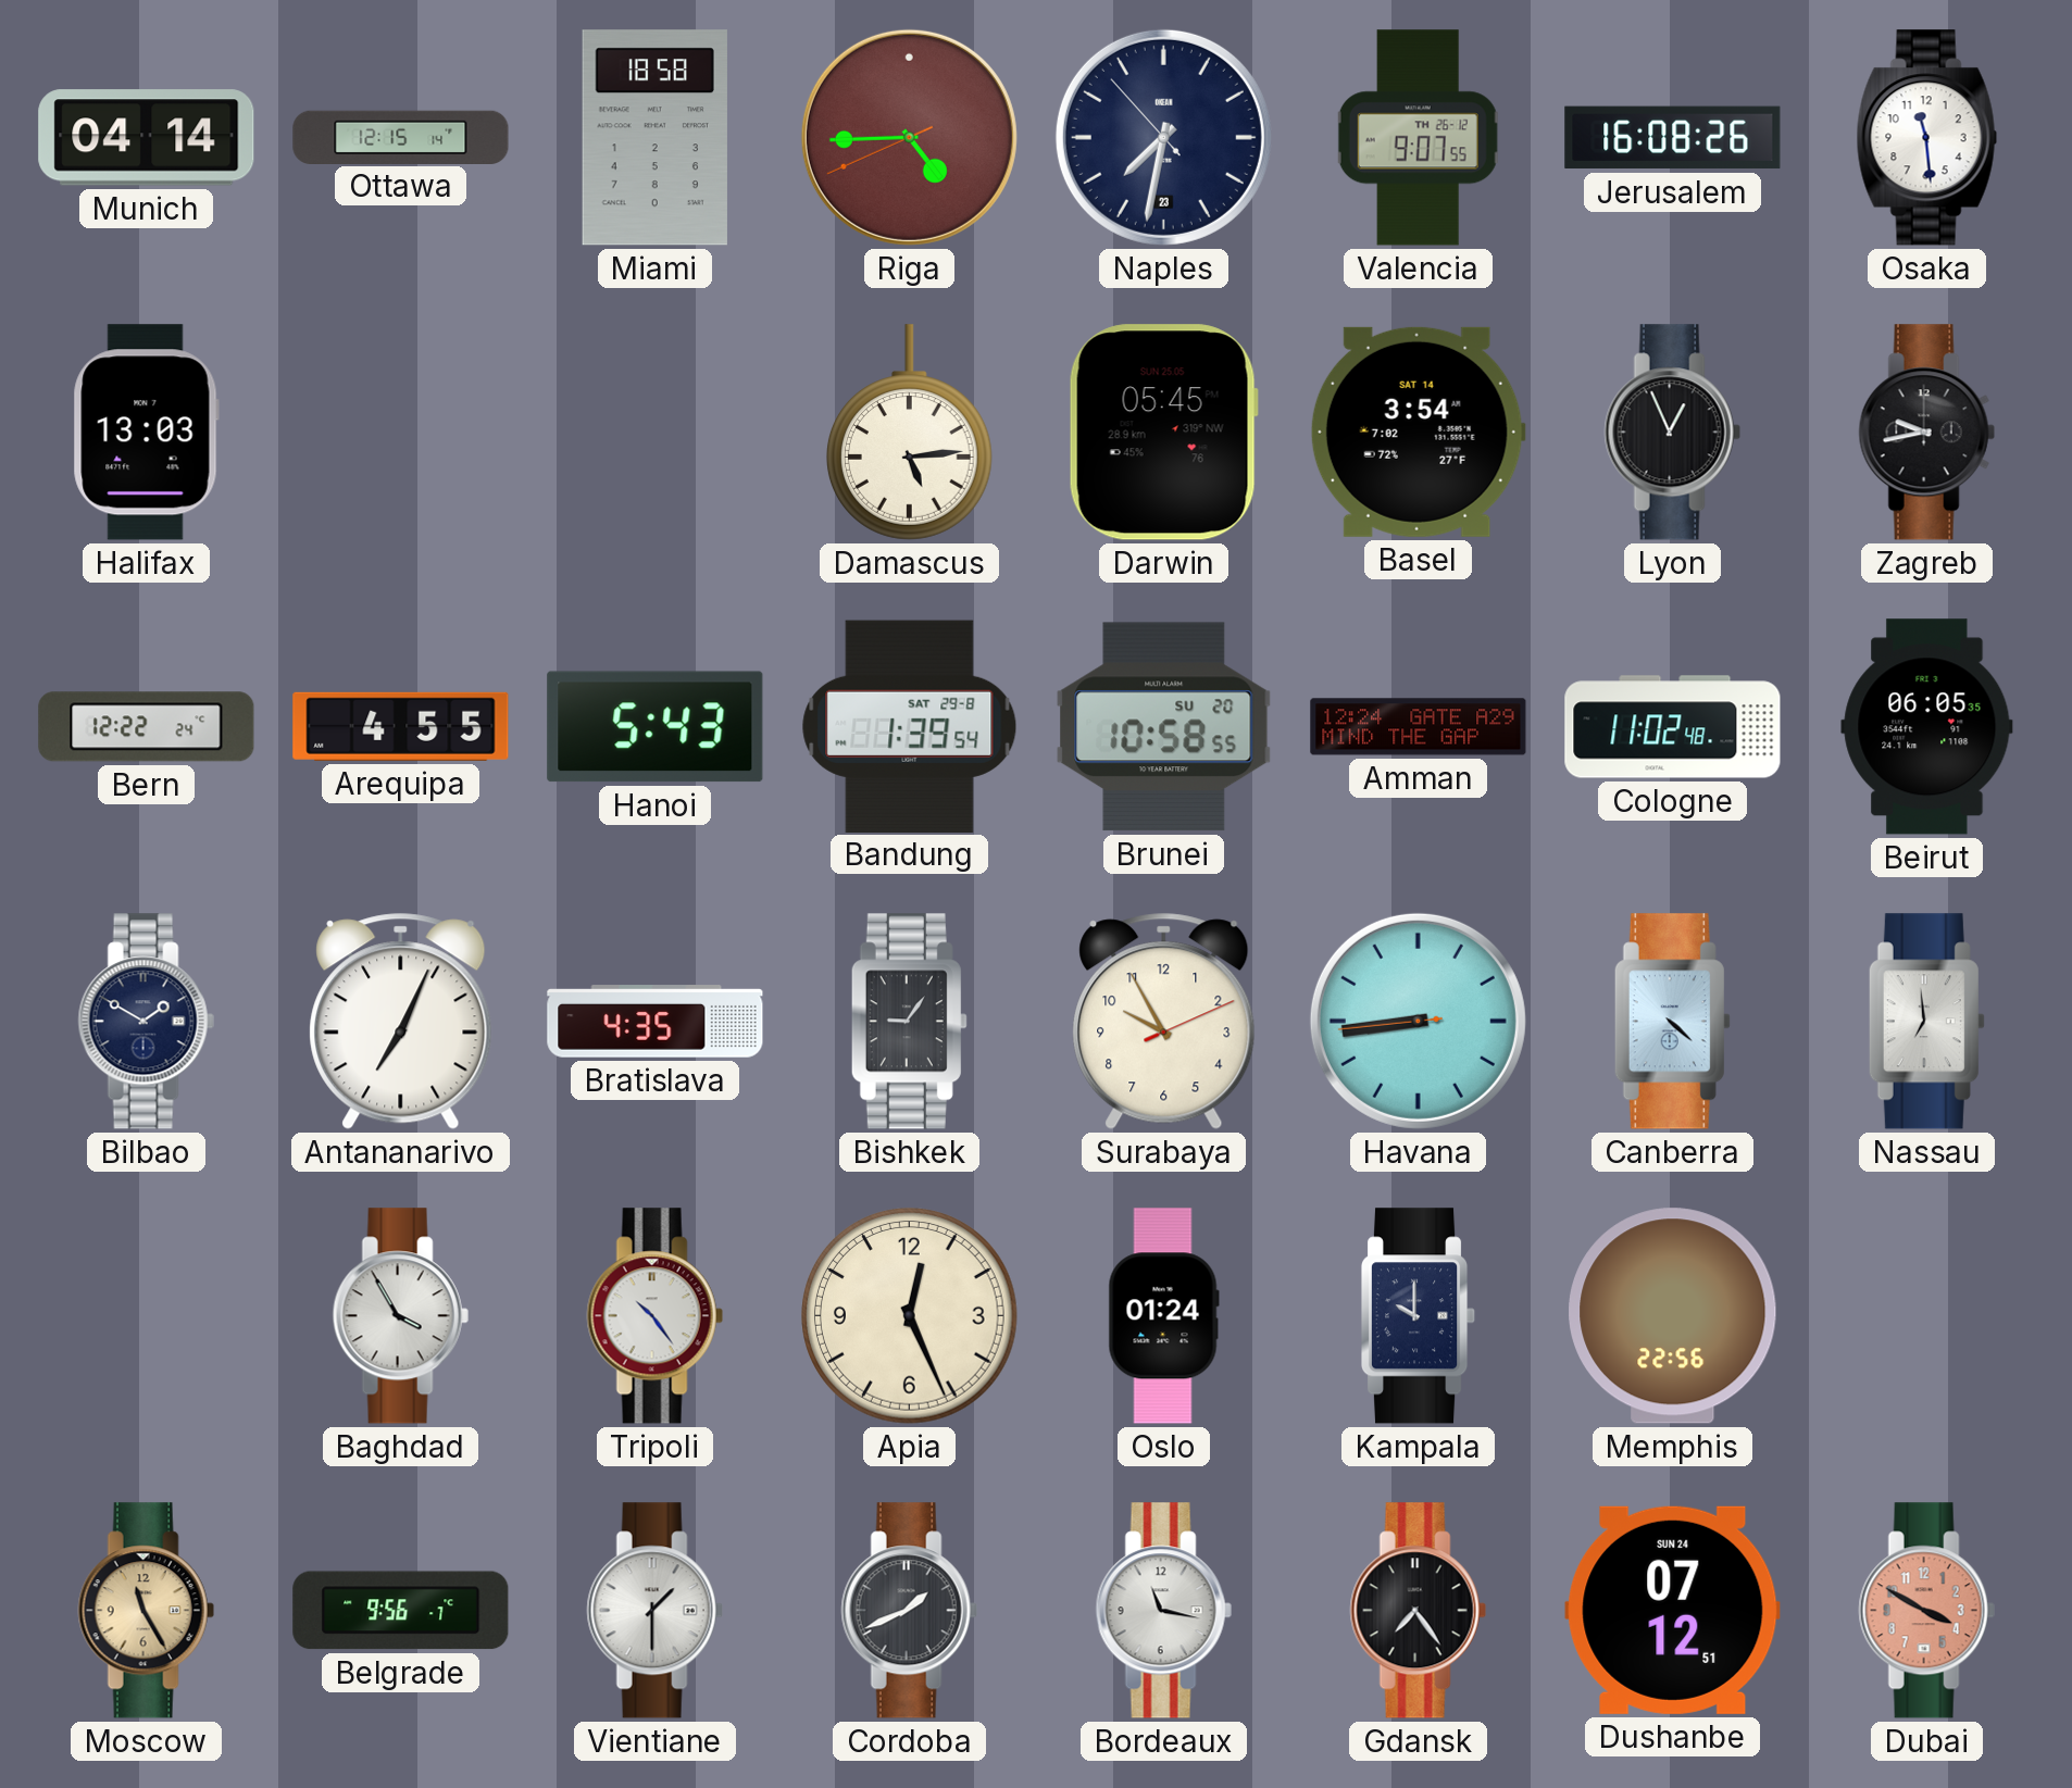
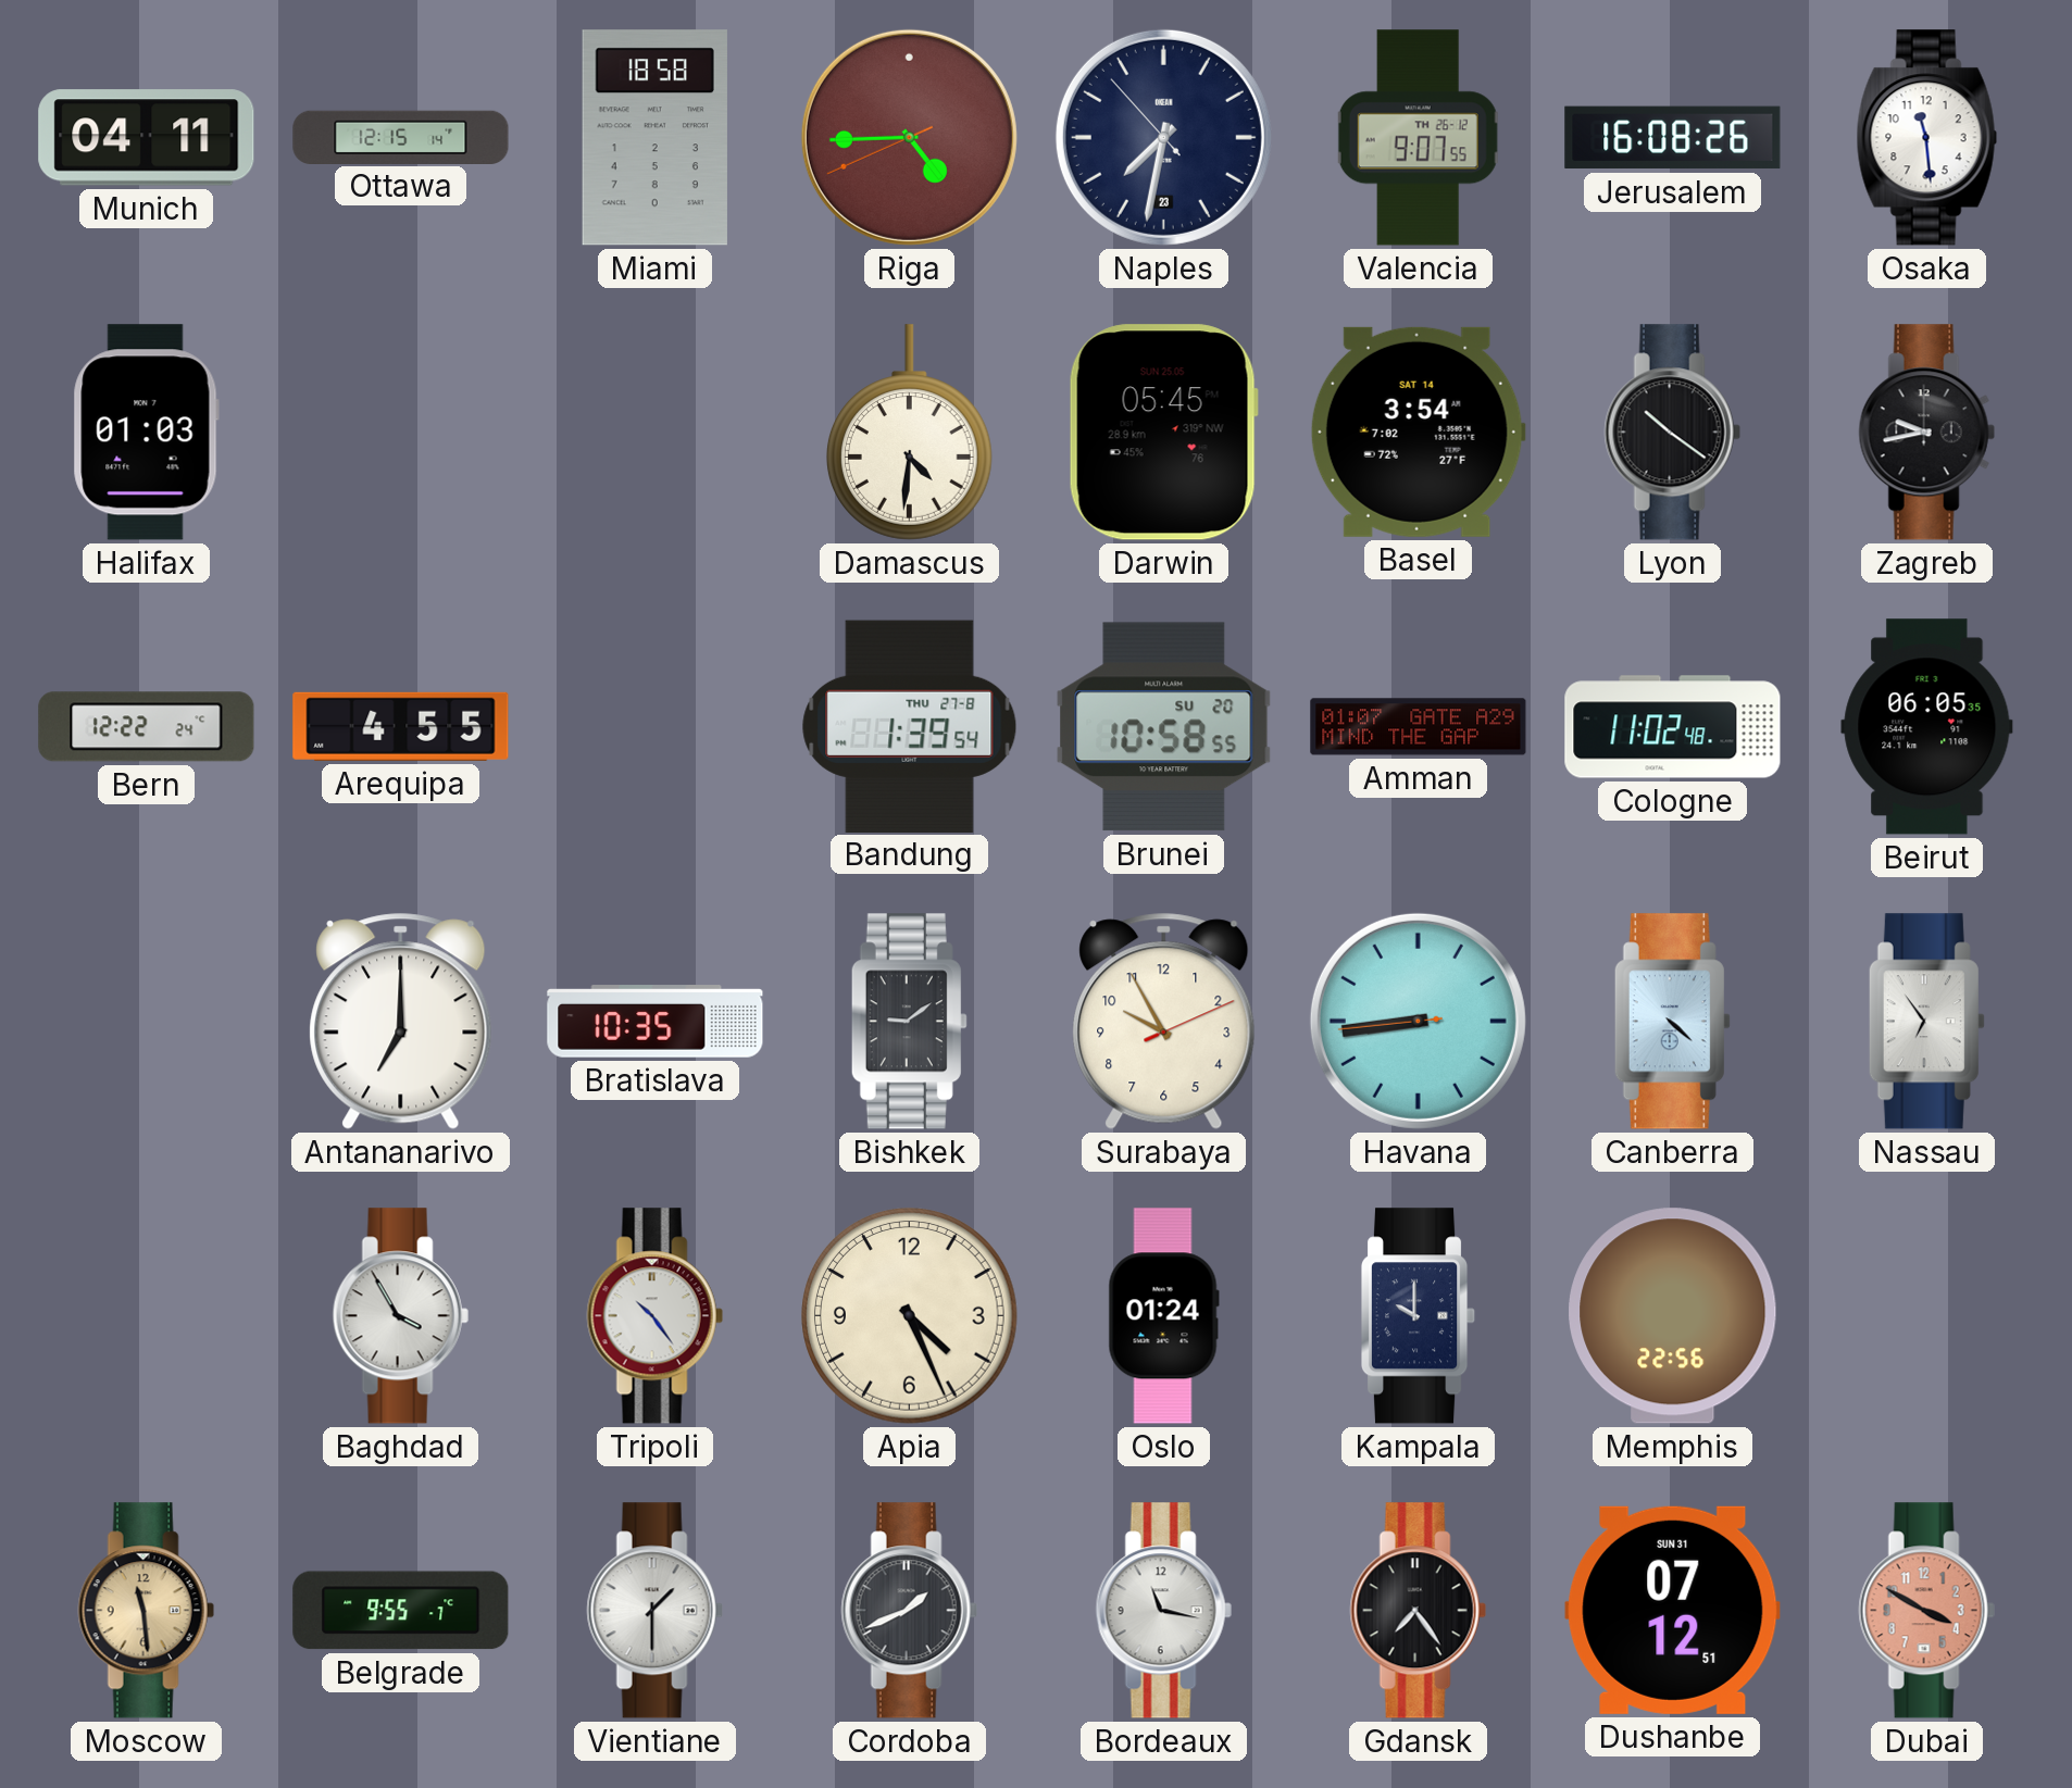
Munich: 04:14 -> 04:11 (147, 138)
Halifax: 13:03 -> 01:03 (146, 433)
Damascus: 5:14 -> 4:31 (909, 433)
Lyon: 12:56 -> 10:21 (1672, 433)
Hanoi: 5:43 -> none (656, 727)
Bandung date: SAT 29-8 -> THU 27-8 (910, 726)
Amman: 12:24 -> 01:07 (1419, 727)
Bilbao: 1:50 -> none (146, 1022)
Antananarivo: 7:04 -> 7:00 (401, 1021)
Bratislava: 4:35 -> 10:35 (656, 1022)
Bishkek: 9:06 -> 9:09 (909, 1022)
Nassau: 6:59 -> 6:54 (1926, 1022)
Apia: 12:26 -> 4:26 (910, 1316)
Moscow: 11:25 -> 11:29 (146, 1611)
Belgrade: 9:56 -> 9:55 (401, 1611)
Dushanbe date: SUN 24 -> SUN 31 (1673, 1610)
